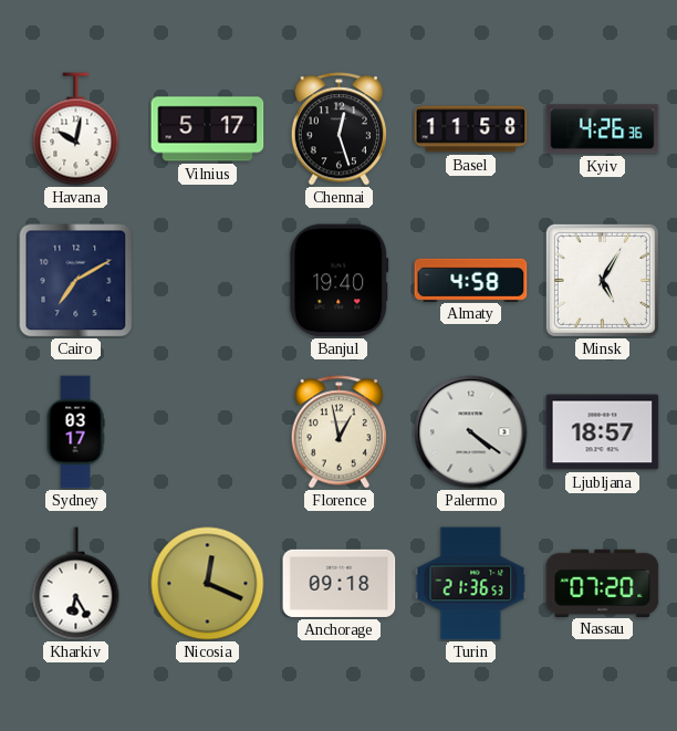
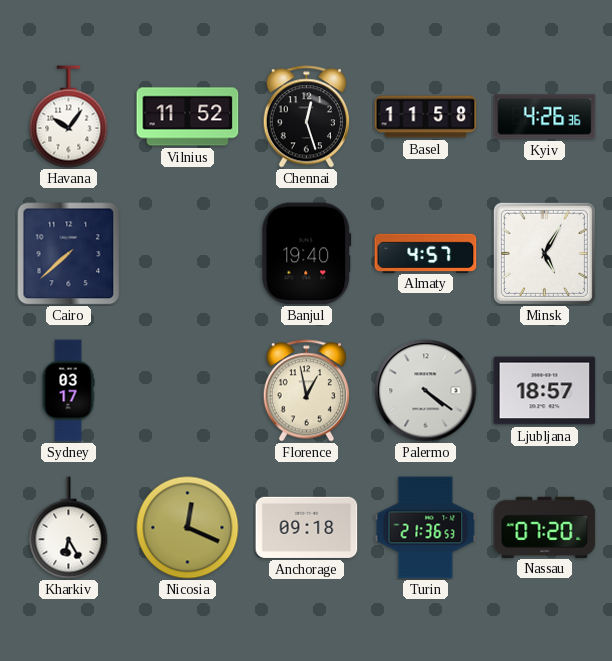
Havana: 10:02 -> 10:06 (69, 117)
Vilnius: 5:17 -> 11:52 (188, 117)
Cairo: 7:10 -> 7:38 (69, 254)
Almaty: 4:58 -> 4:57 (426, 253)
